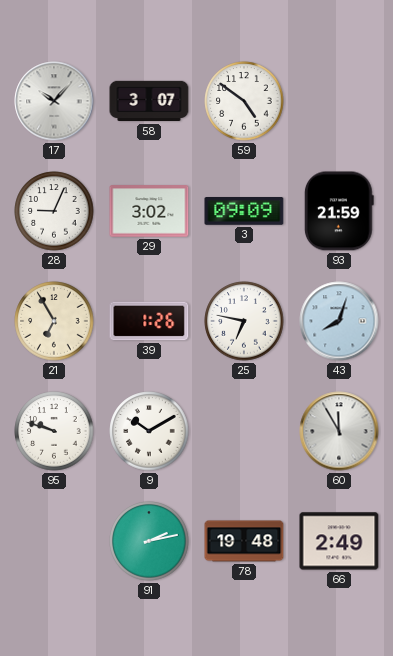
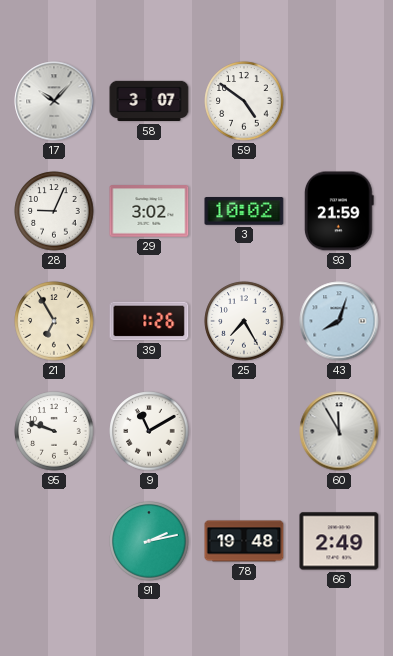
3: 09:09 -> 10:02 (244, 212)
25: 6:47 -> 7:25 (244, 321)
9: 10:10 -> 11:10 (149, 431)
